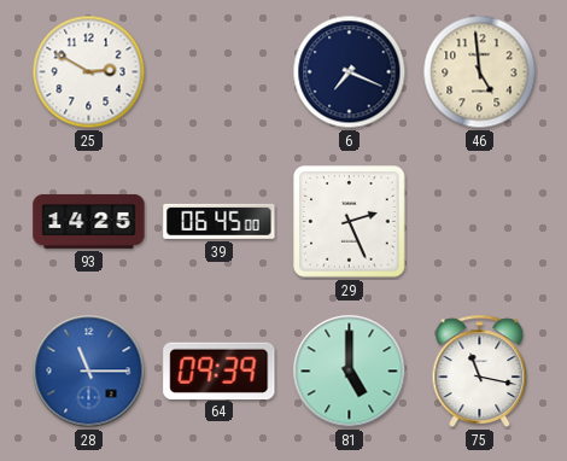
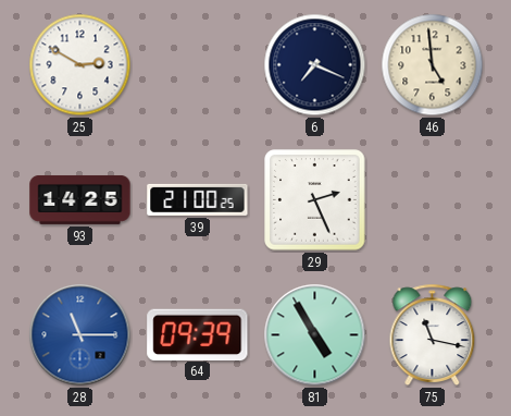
39: 06:45 -> 21:00 (198, 199)
81: 5:00 -> 4:55 (315, 335)
